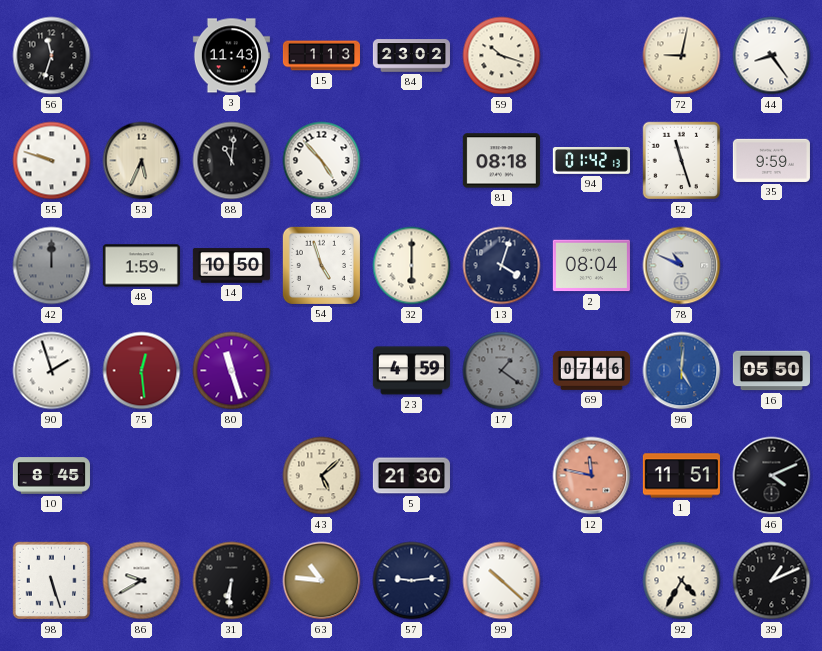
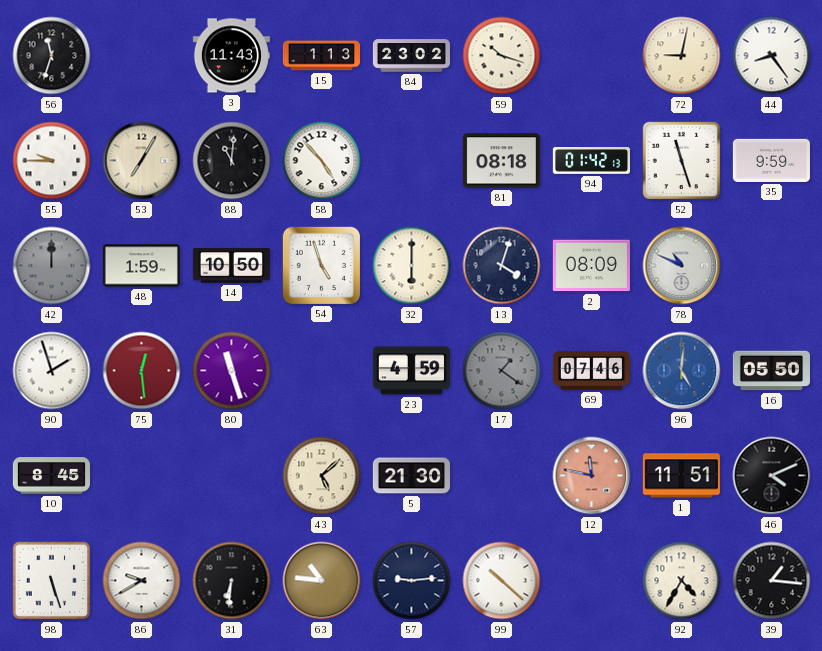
55: 9:48 -> 9:45 (52, 161)
53: 5:34 -> 7:05 (142, 161)
2: 08:04 -> 08:09 (591, 266)
39: 1:11 -> 1:16 (772, 581)
